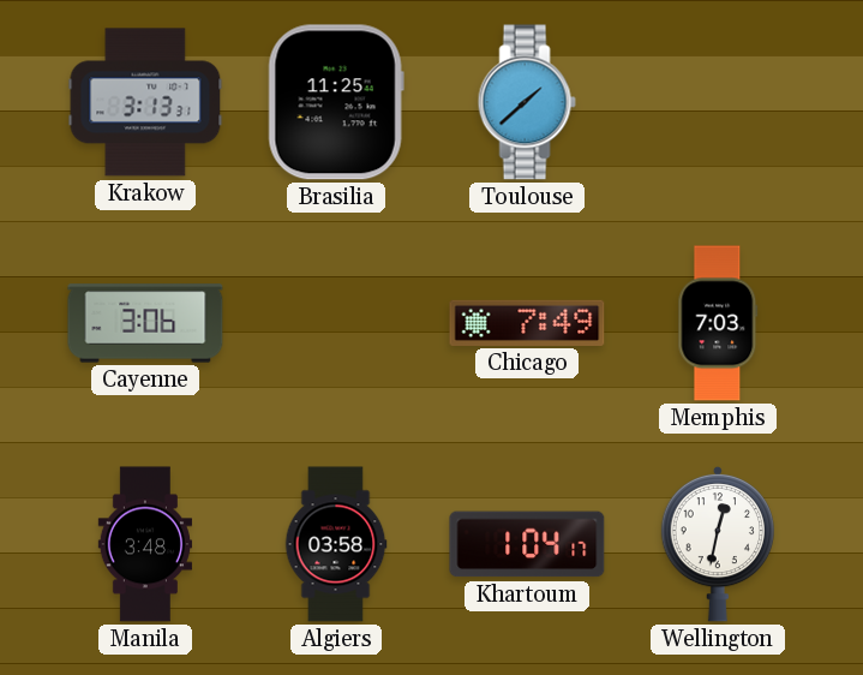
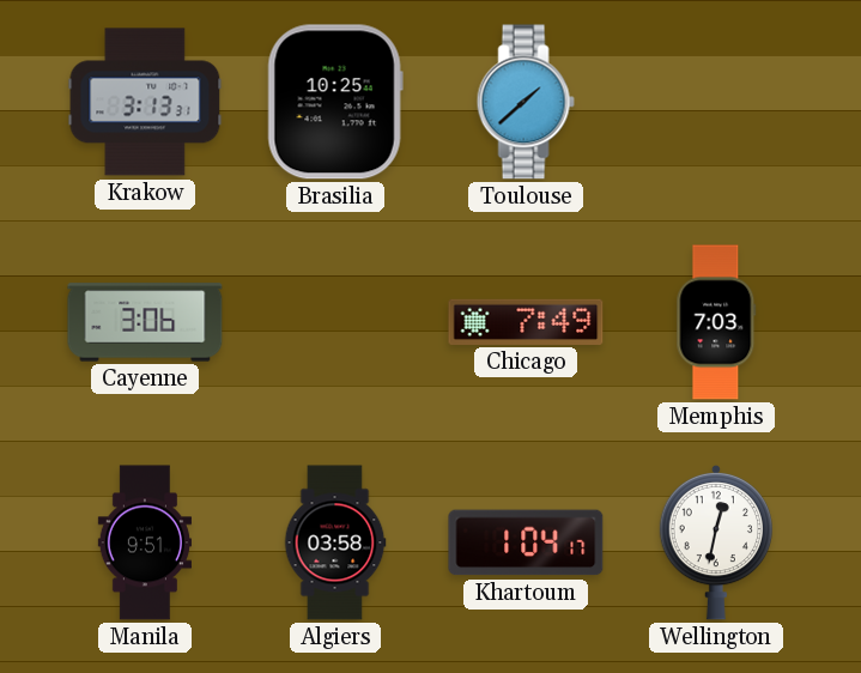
Brasilia: 11:25 -> 10:25 (335, 102)
Manila: 3:48 -> 9:51 (144, 542)
